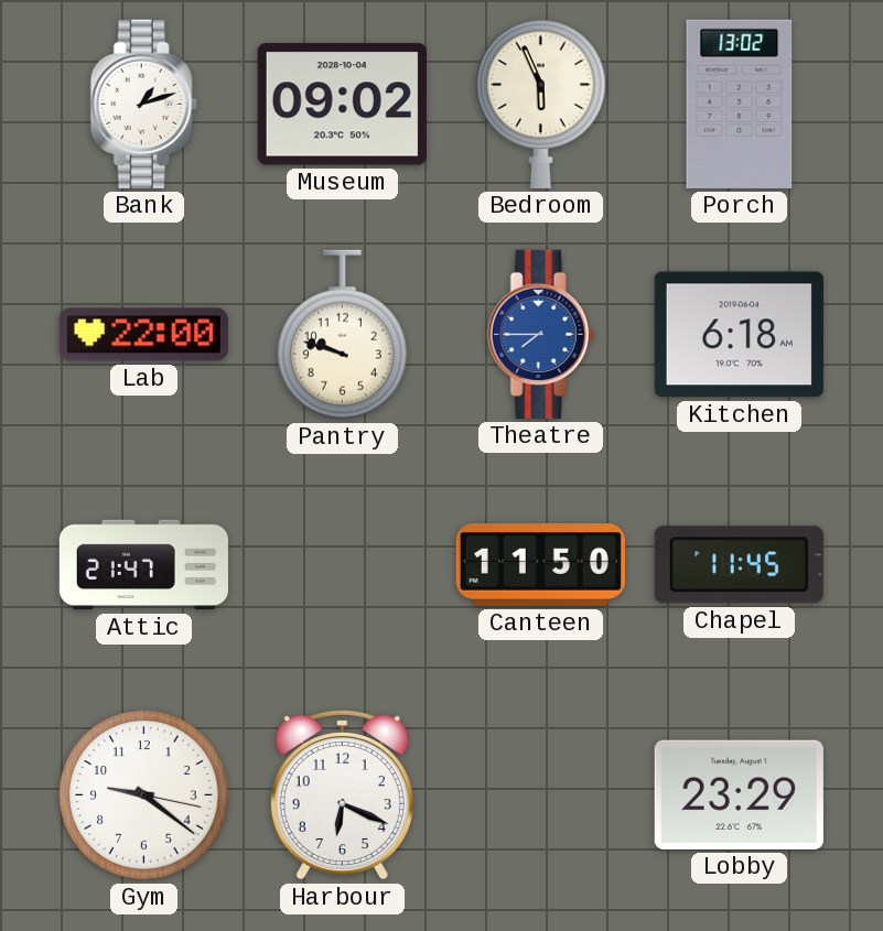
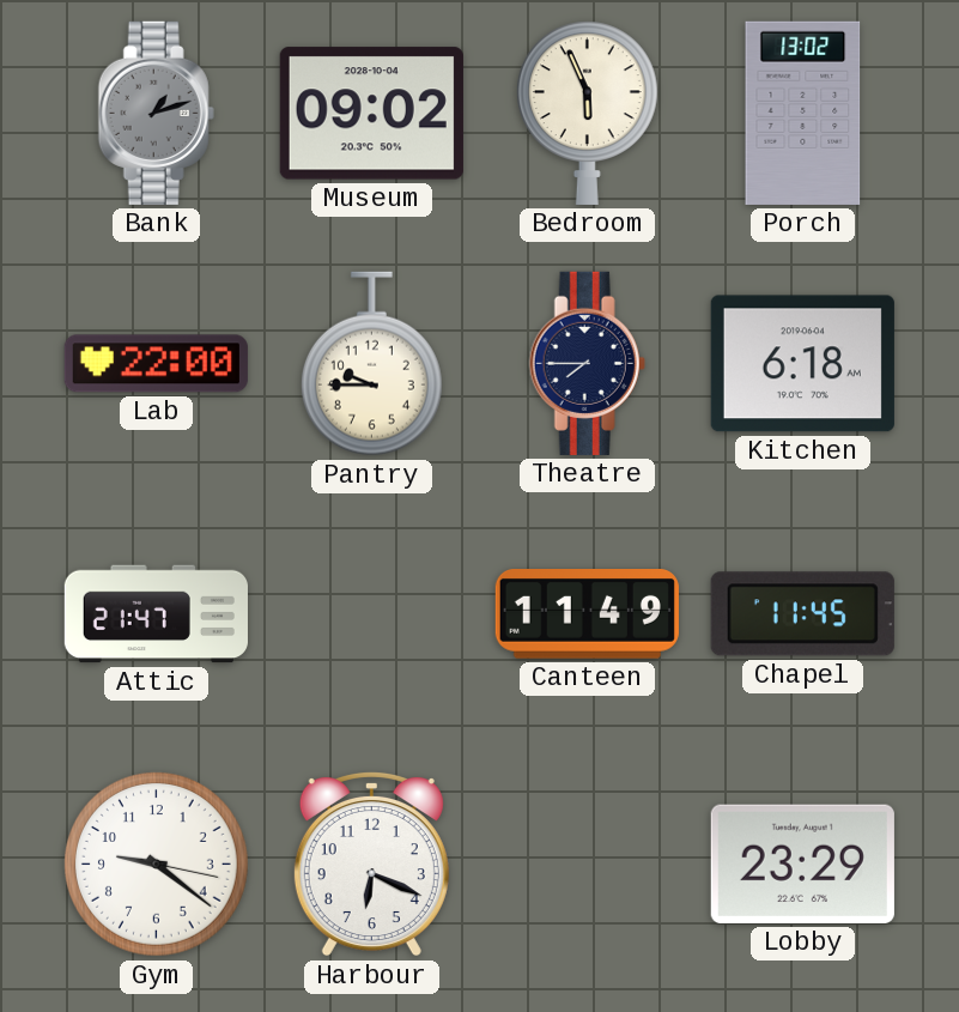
Bank dial: white -> grey (156, 113)
Pantry: 9:48 -> 9:45 (371, 364)
Theatre dial: blue -> navy (587, 363)
Canteen: 11:50 -> 11:49 (587, 614)
